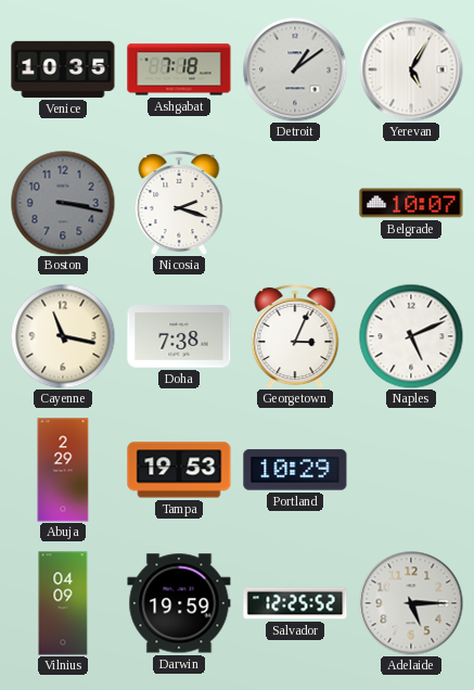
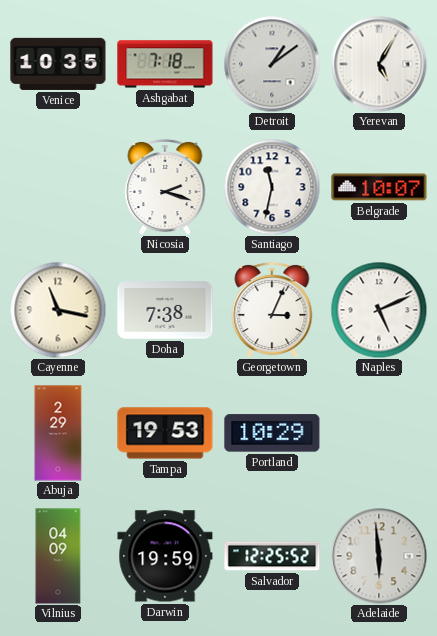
Boston: 3:17 -> none (63, 203)
Santiago: none -> 11:32 (272, 187)
Adelaide: 5:15 -> 5:59 (379, 556)
